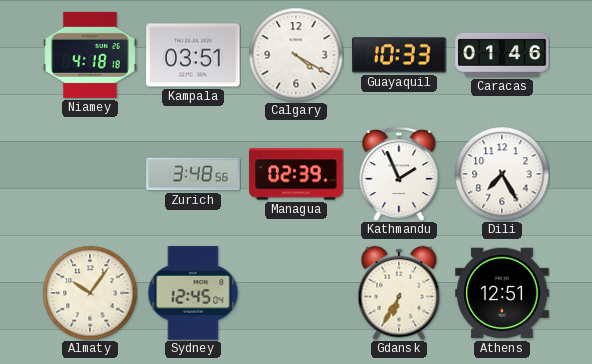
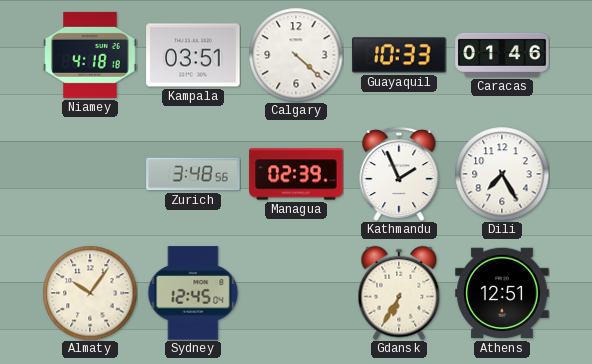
Calgary: 4:20 -> 4:22 (296, 55)
